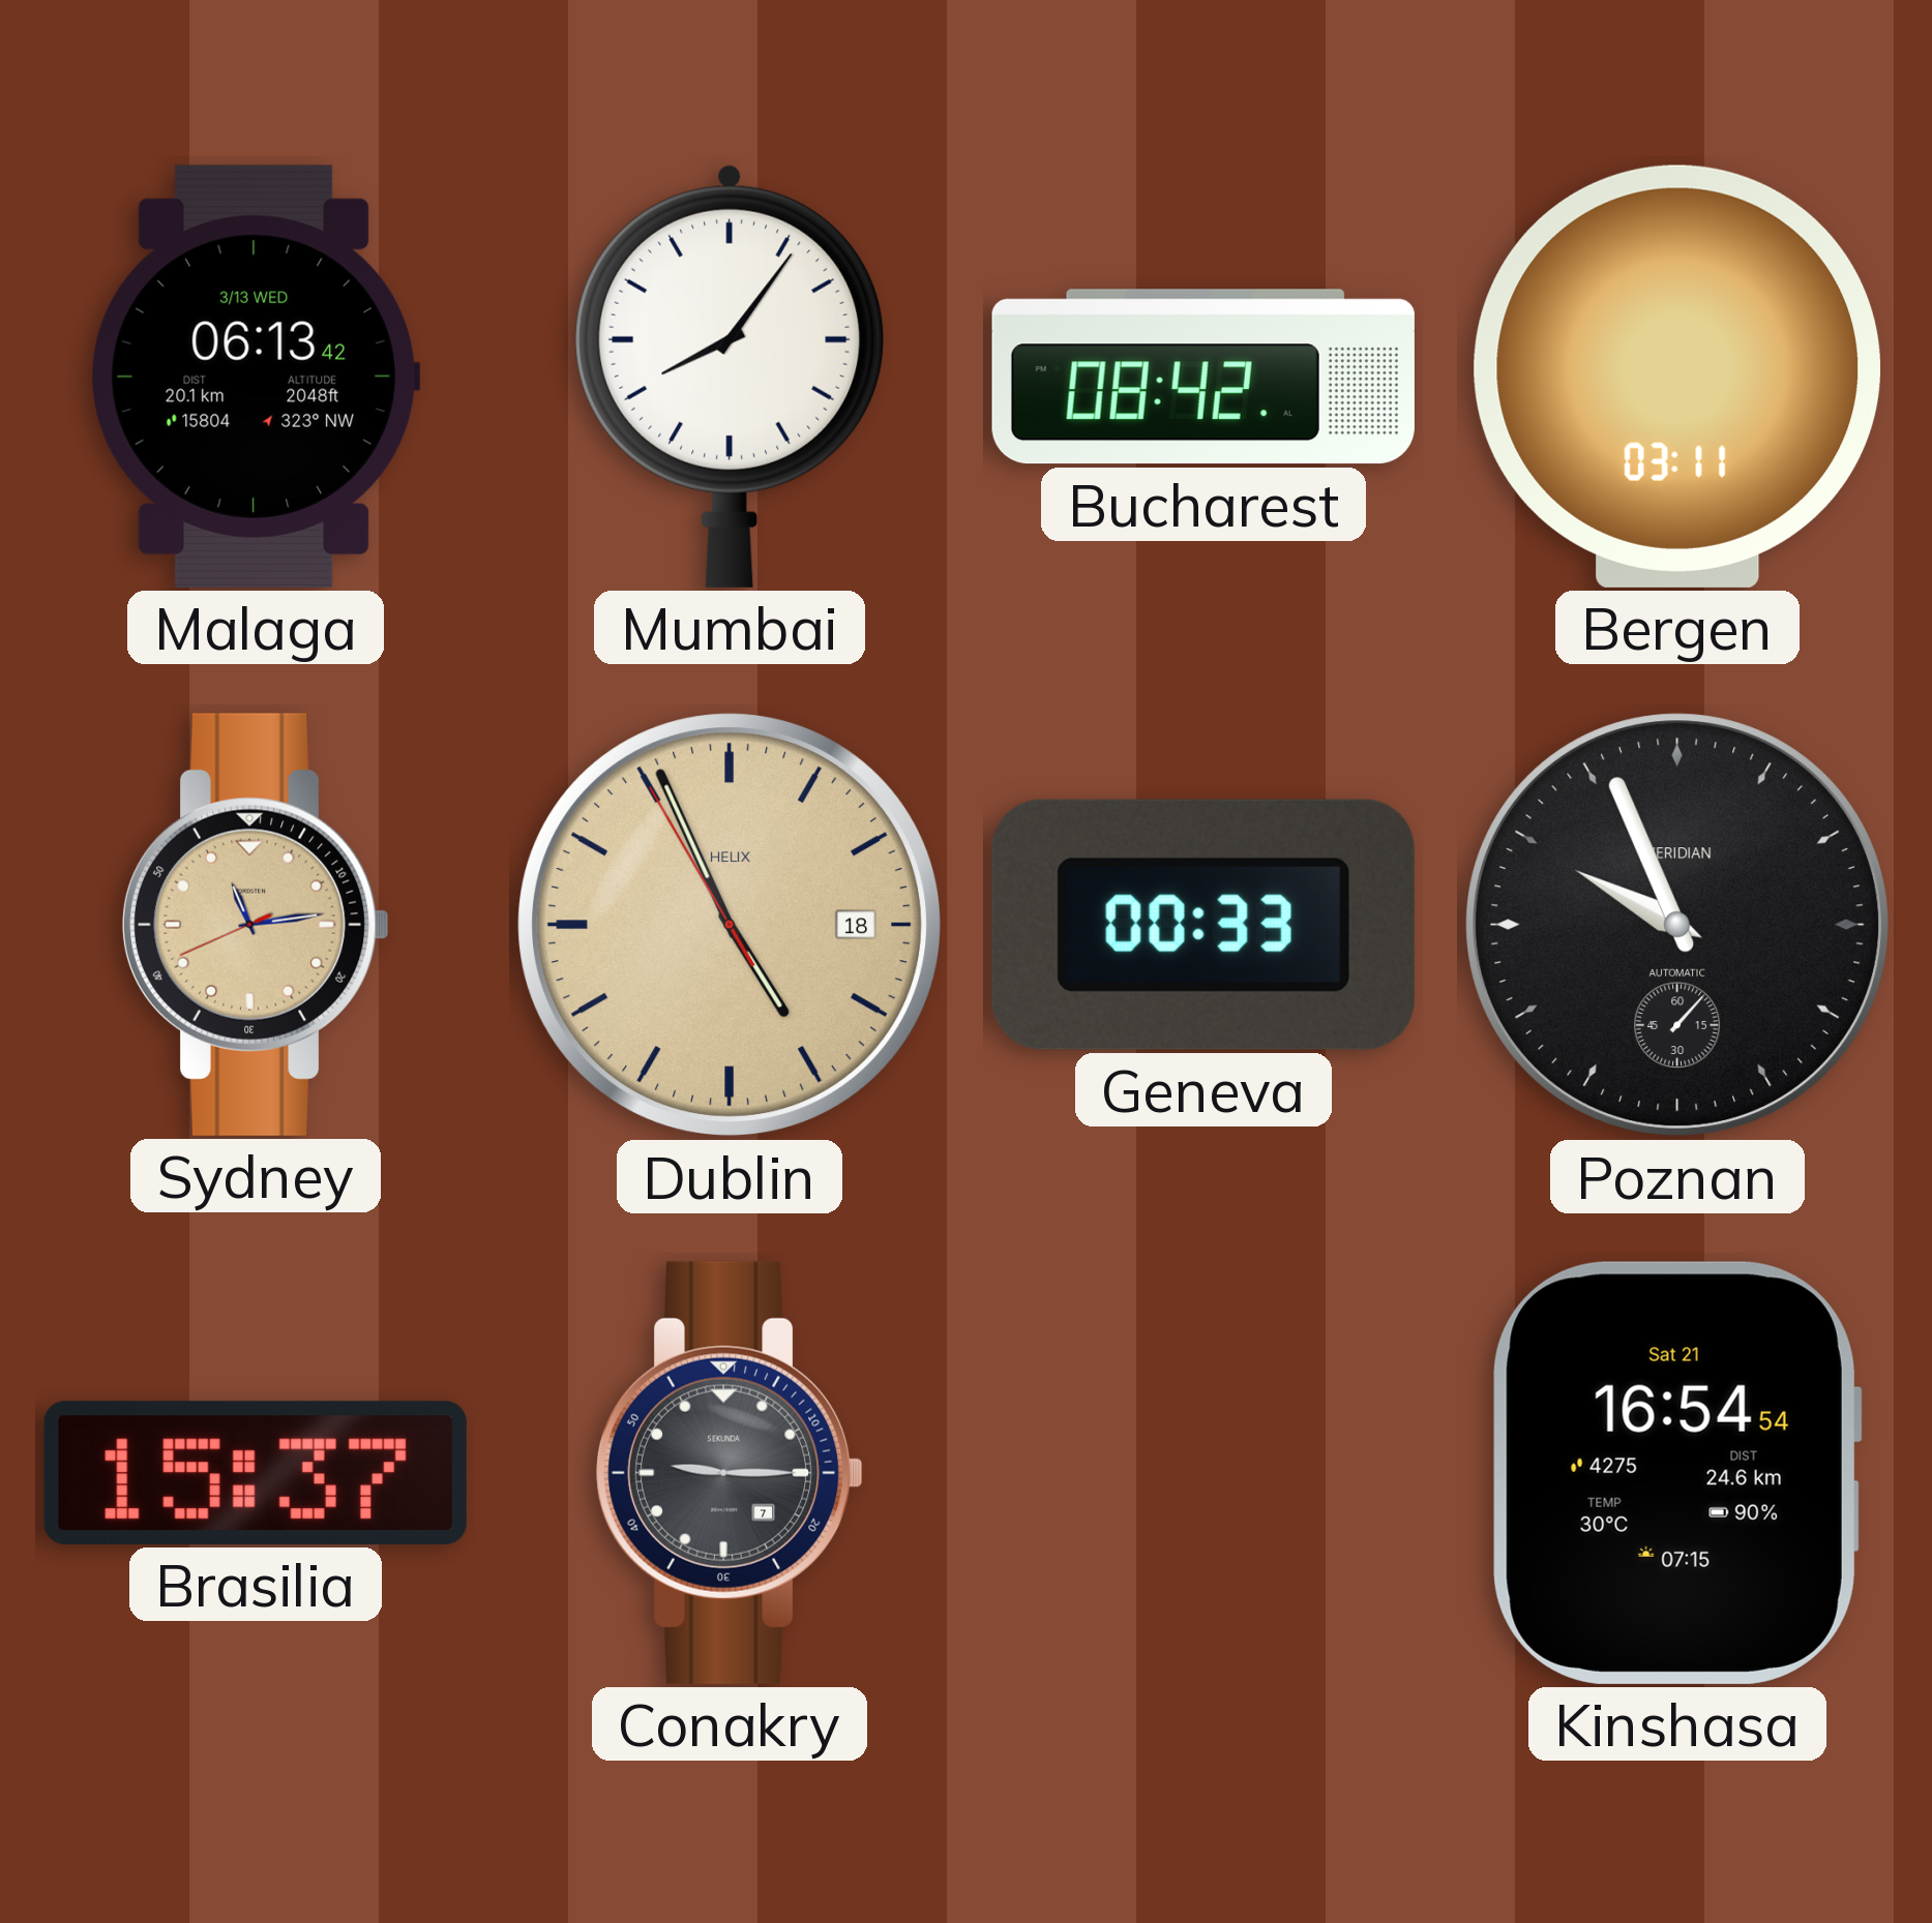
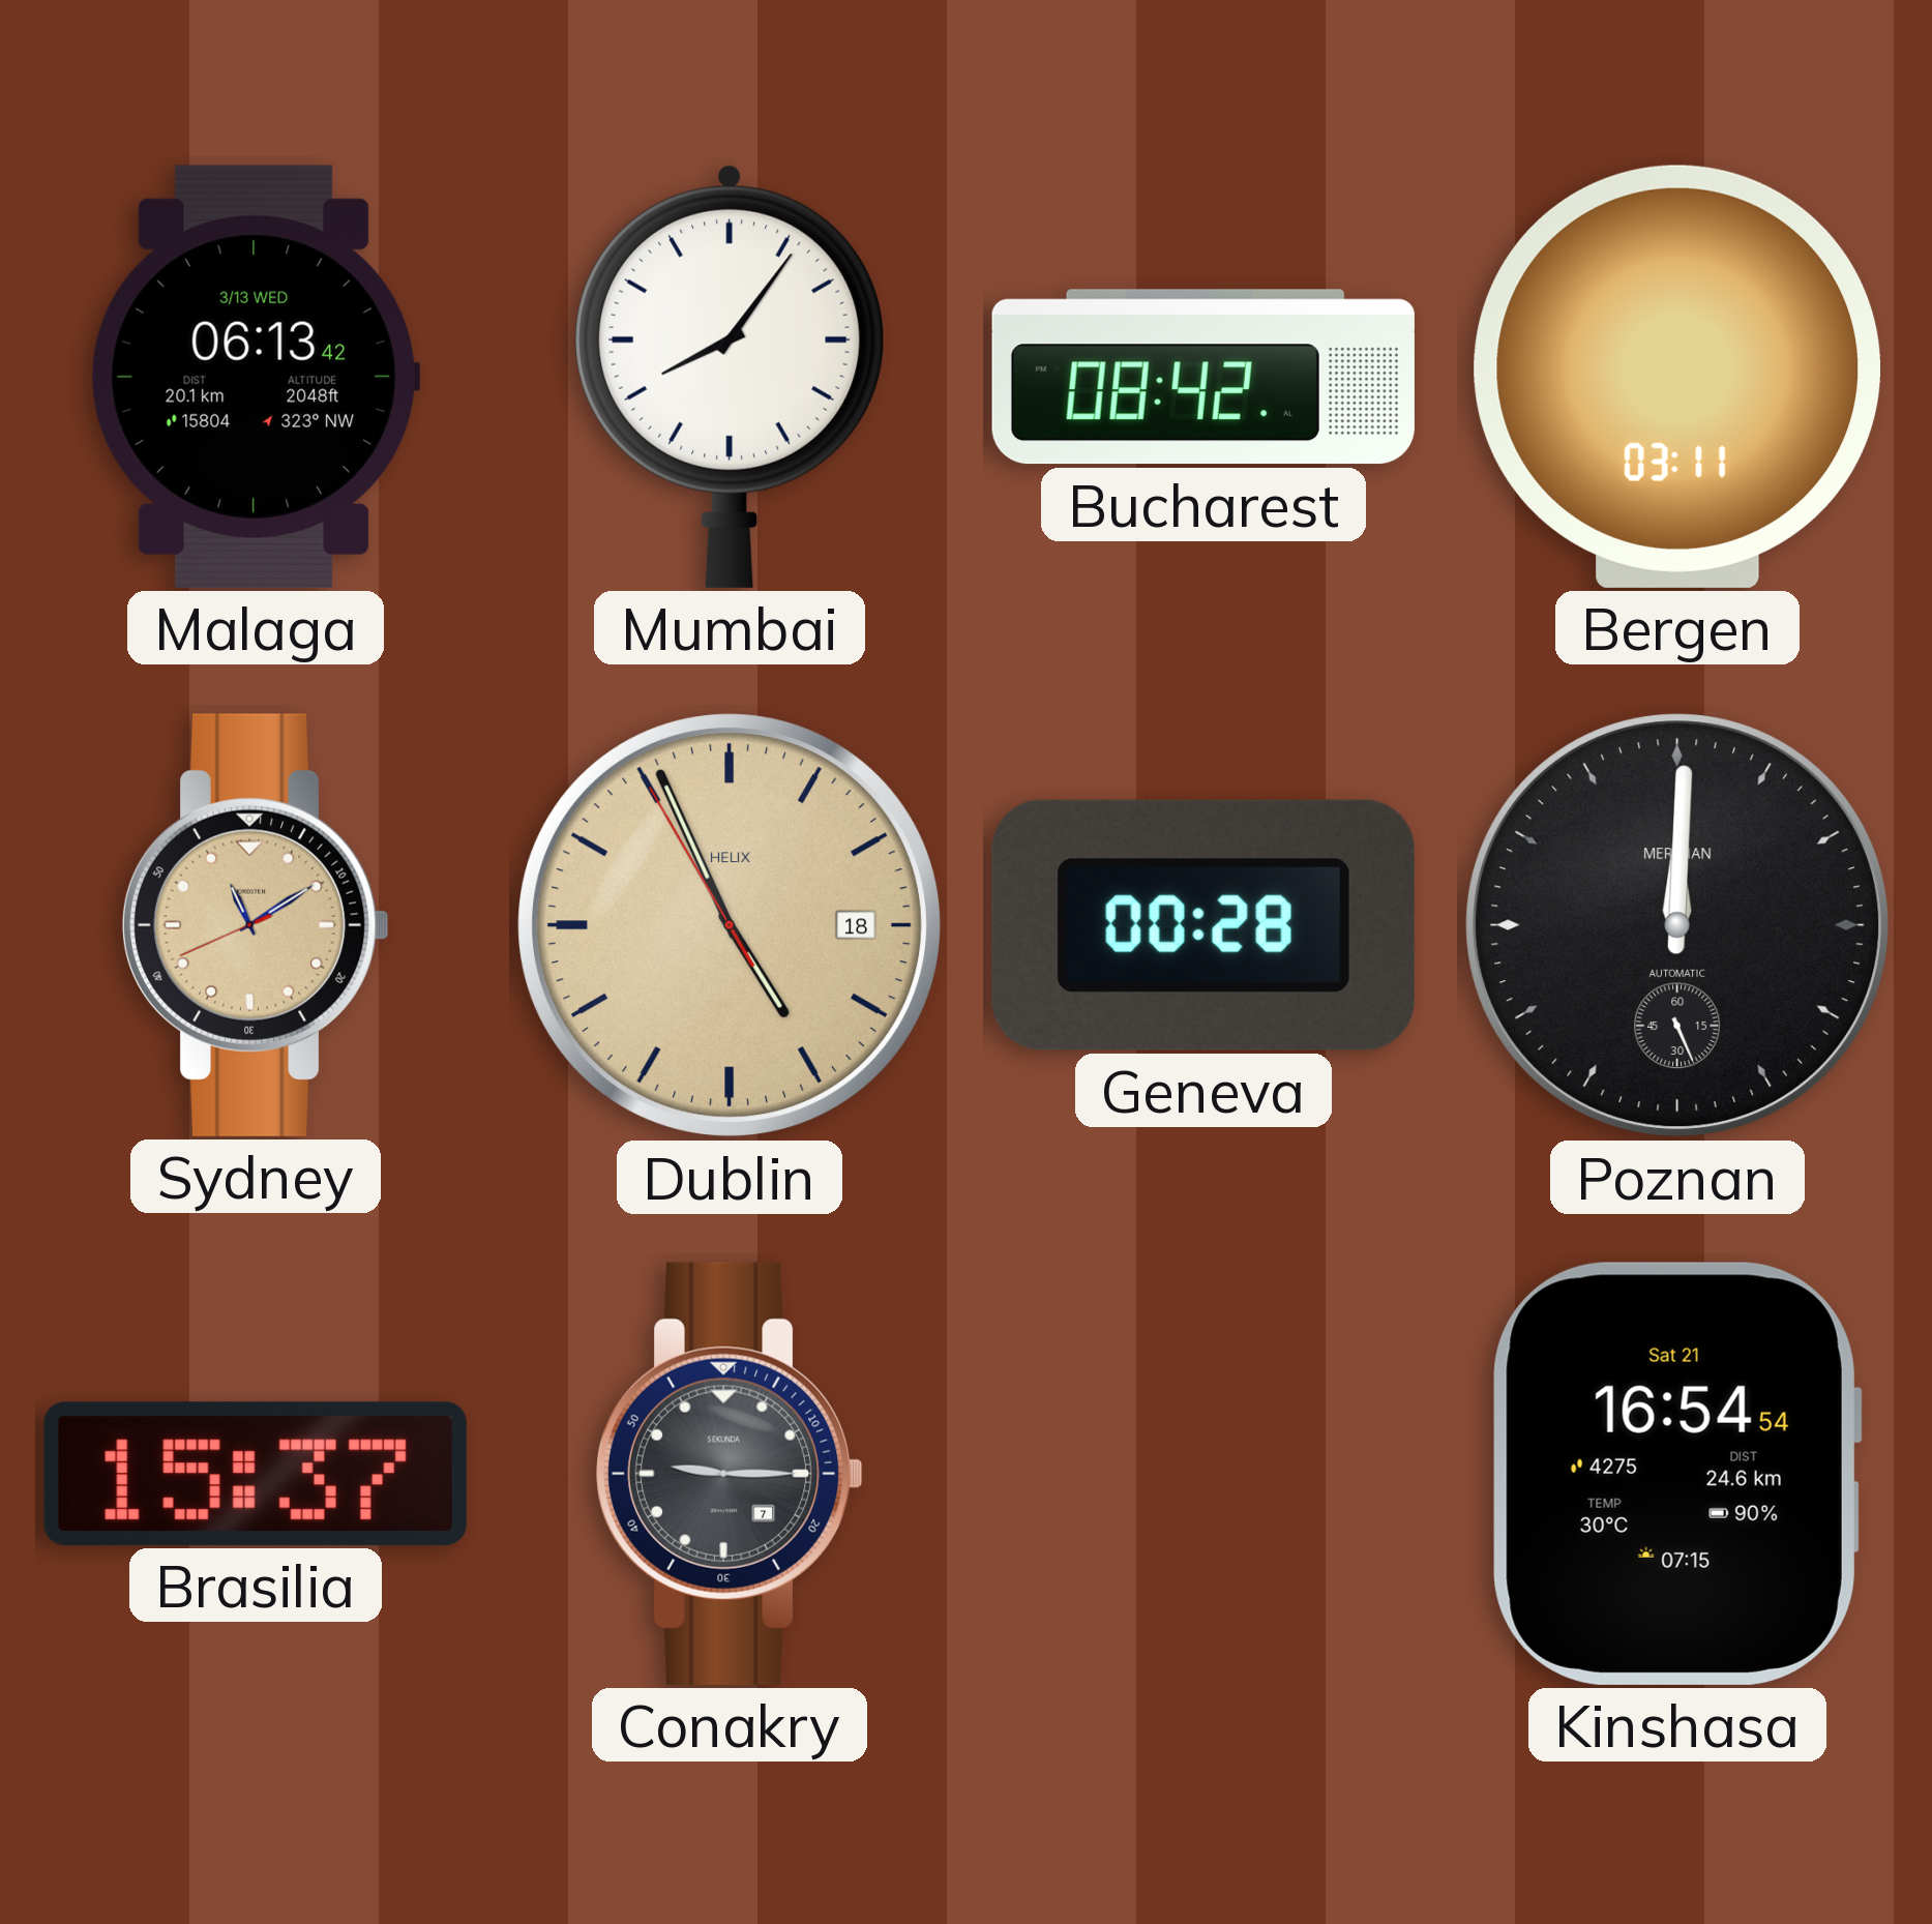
Sydney: 11:13 -> 11:09 (256, 925)
Geneva: 00:33 -> 00:28 (1203, 925)
Poznan: 9:56 -> 12:00 (1677, 925)
